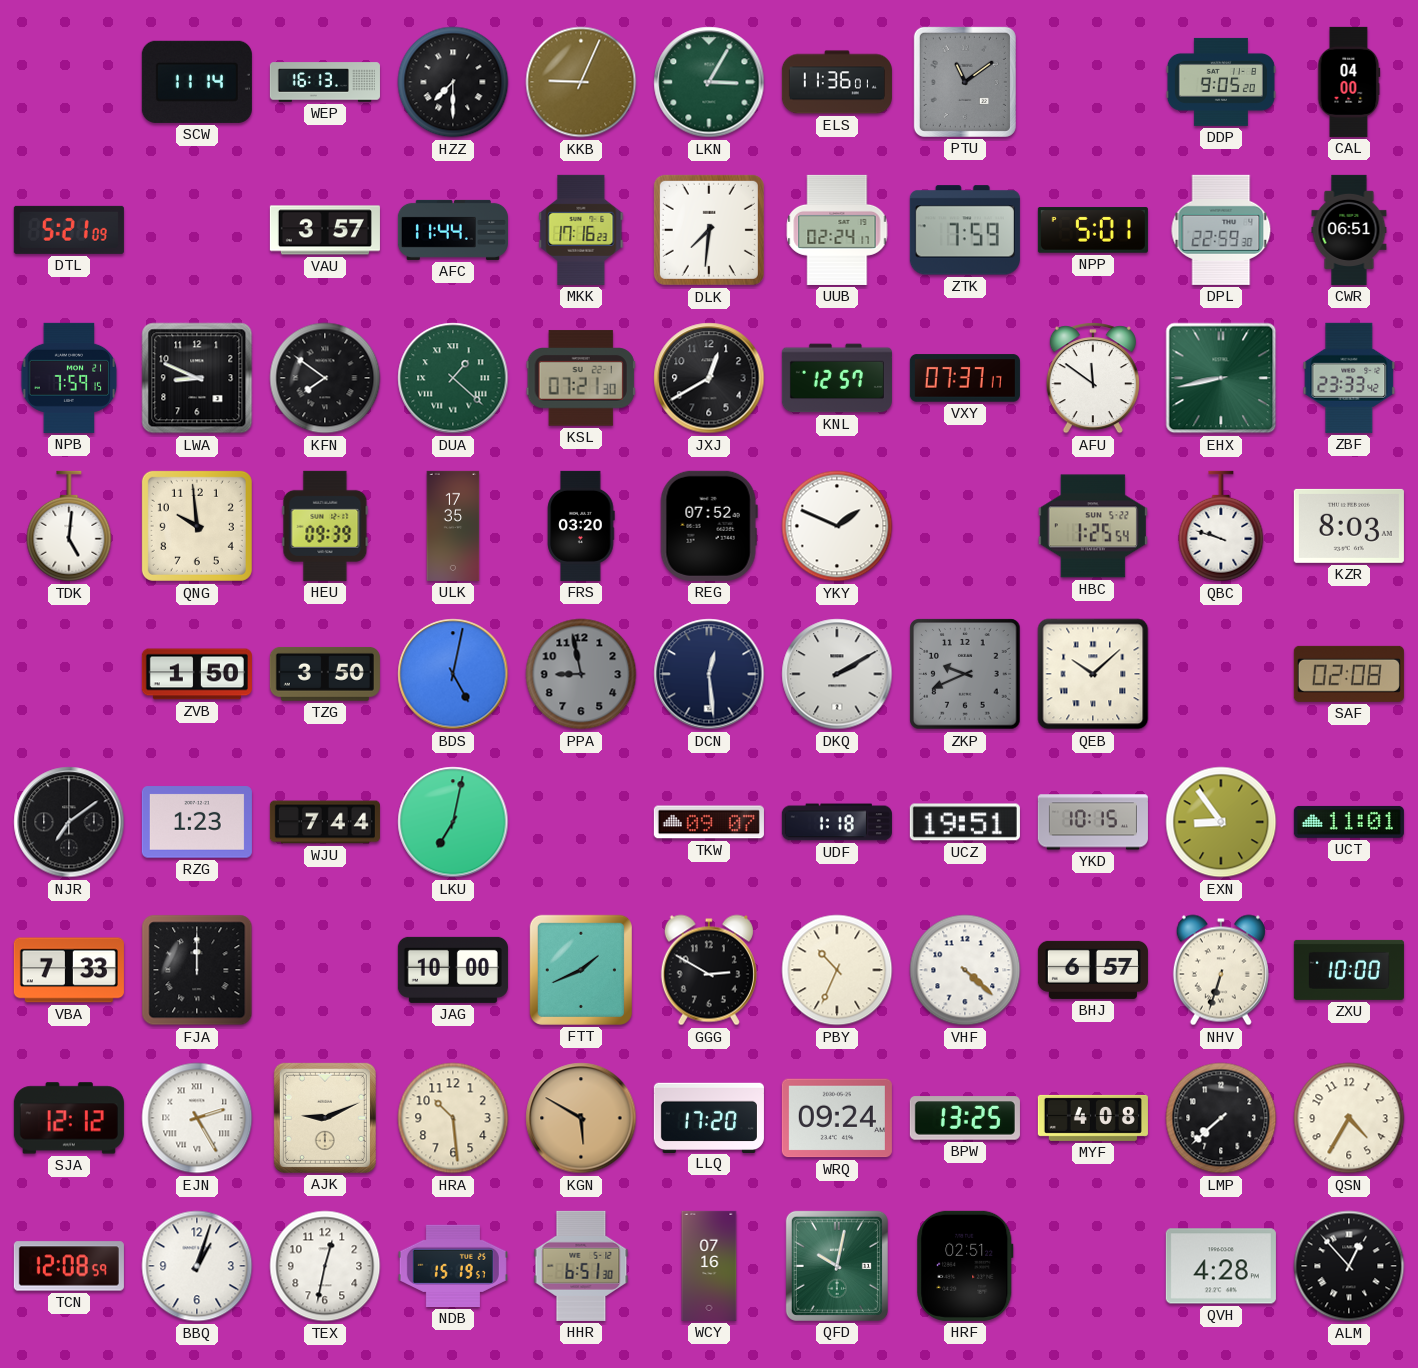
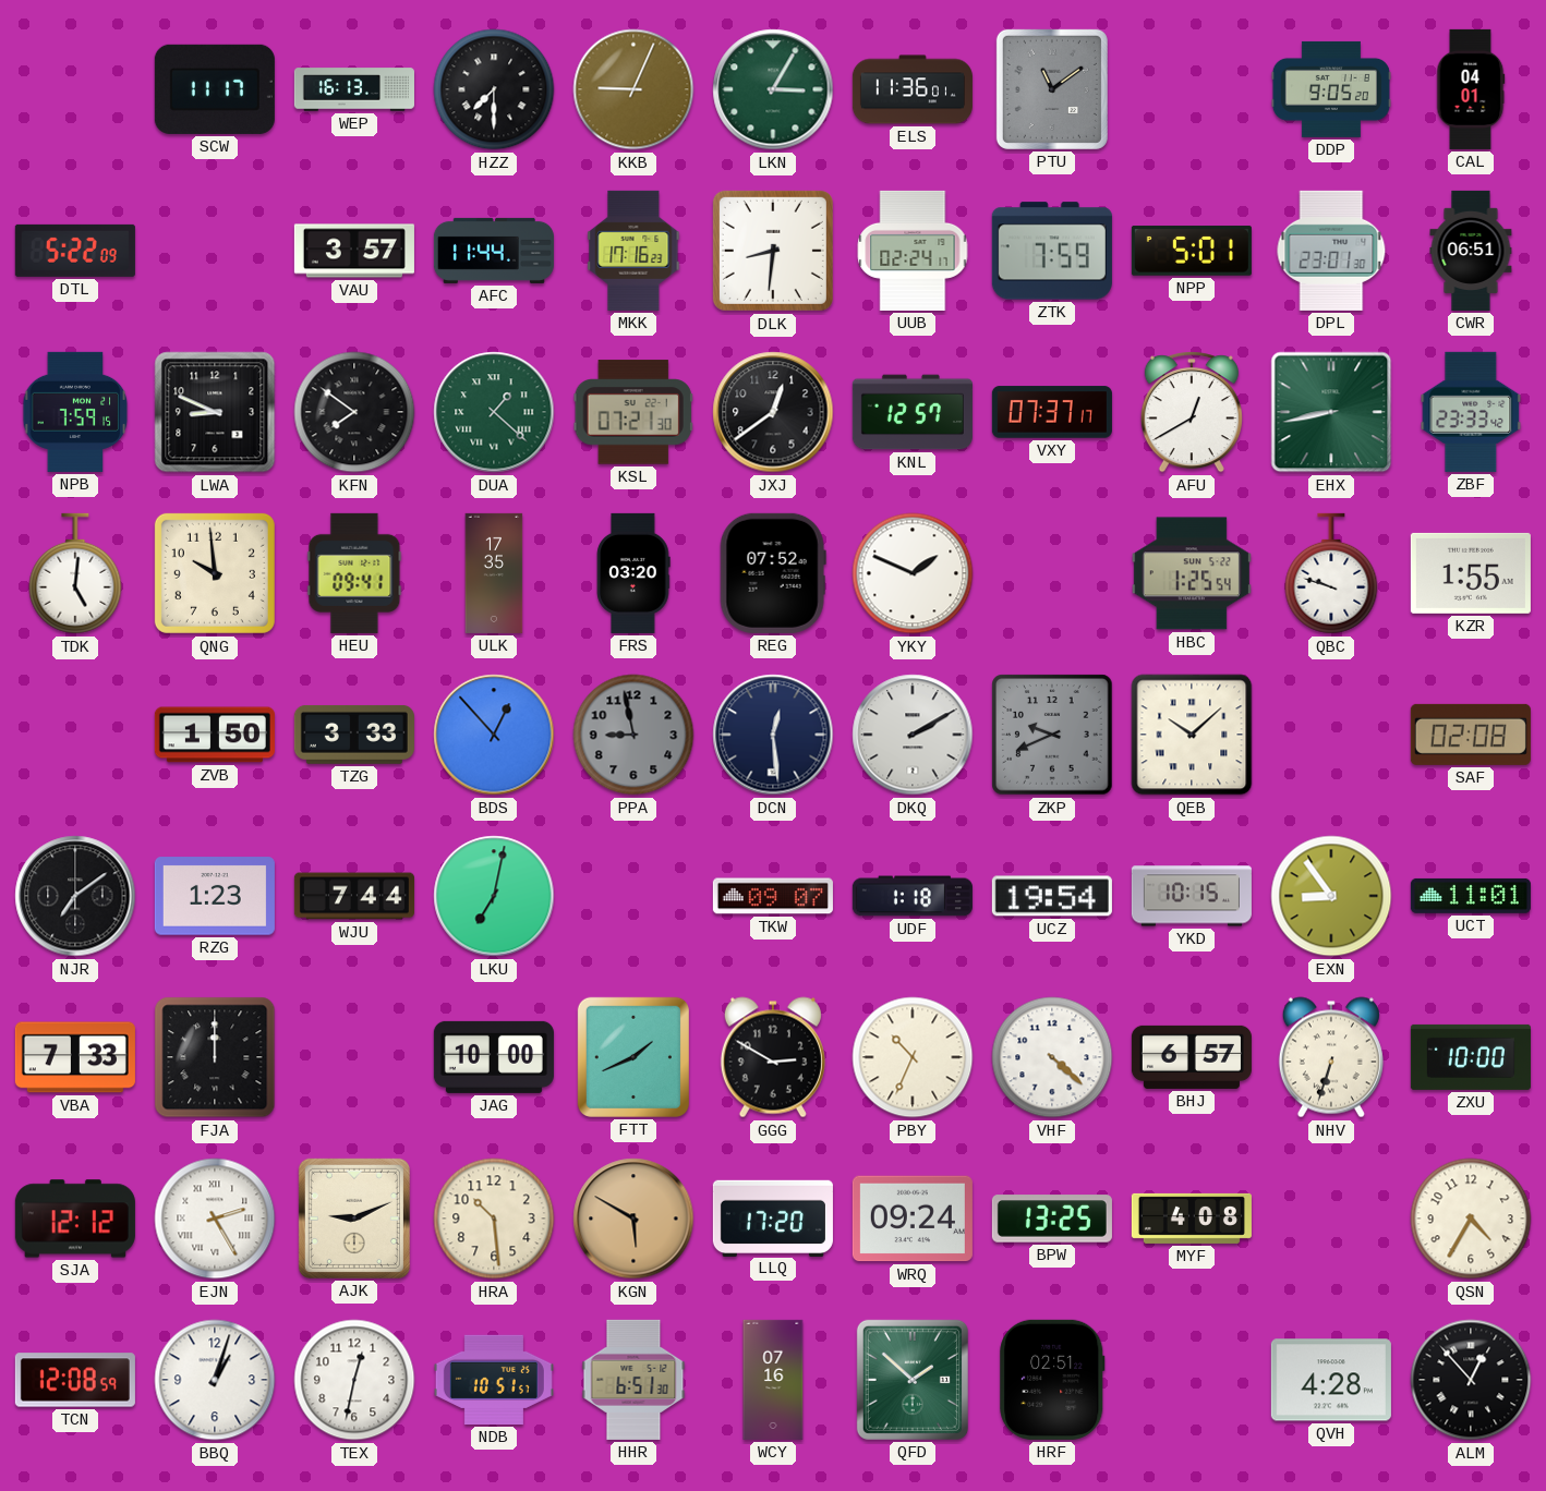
SCW: 11:14 -> 11:17 (215, 89)
CAL: 04:00 -> 04:01 (1471, 89)
DTL: 5:21 -> 5:22 (75, 251)
DLK: 7:31 -> 8:31 (773, 251)
DPL: 22:59 -> 23:01 (1331, 251)
JXJ: 12:40 -> 12:39 (773, 412)
AFU: 11:51 -> 12:40 (1192, 412)
HEU: 09:39 -> 09:41 (354, 573)
KZR: 8:03 -> 1:55 (1471, 573)
TZG: 3:50 -> 3:33 (354, 735)
BDS: 5:02 -> 12:53 (494, 735)
UCZ: 19:51 -> 19:54 (1052, 896)
LMP: 7:38 -> none (1221, 1118)
NDB: 15:19 -> 10:51 (494, 1380)
QFD: 10:02 -> 1:52 (913, 1380)
